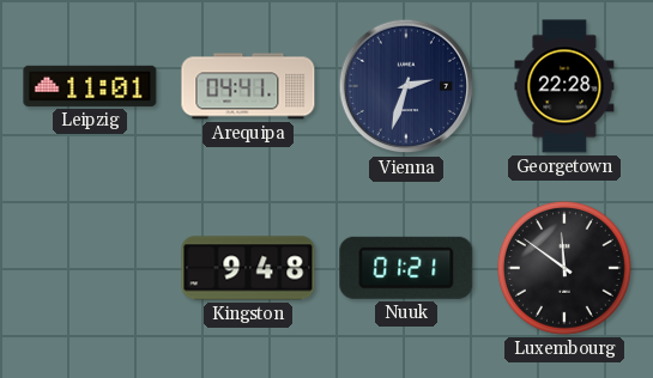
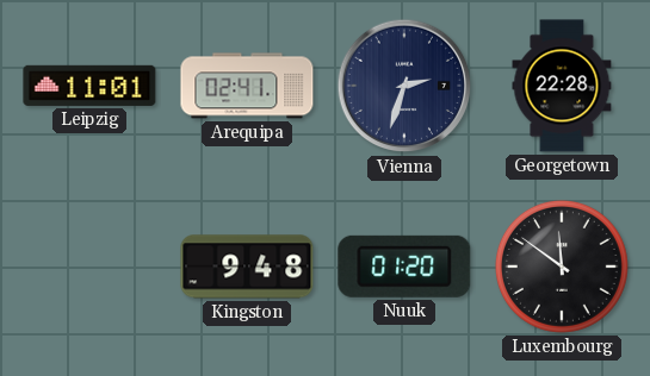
Arequipa: 04:41 -> 02:41 (247, 86)
Nuuk: 01:21 -> 01:20 (404, 267)
